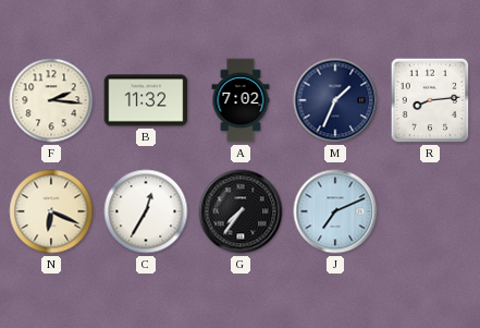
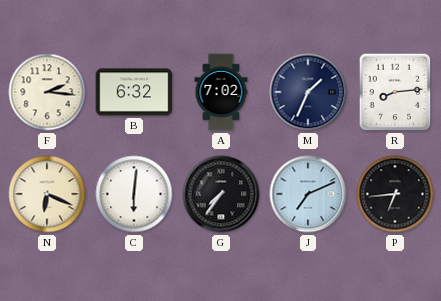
B: 11:32 -> 6:32 (134, 92)
C: 12:35 -> 6:01 (134, 194)
P: none -> 6:44 (395, 194)
